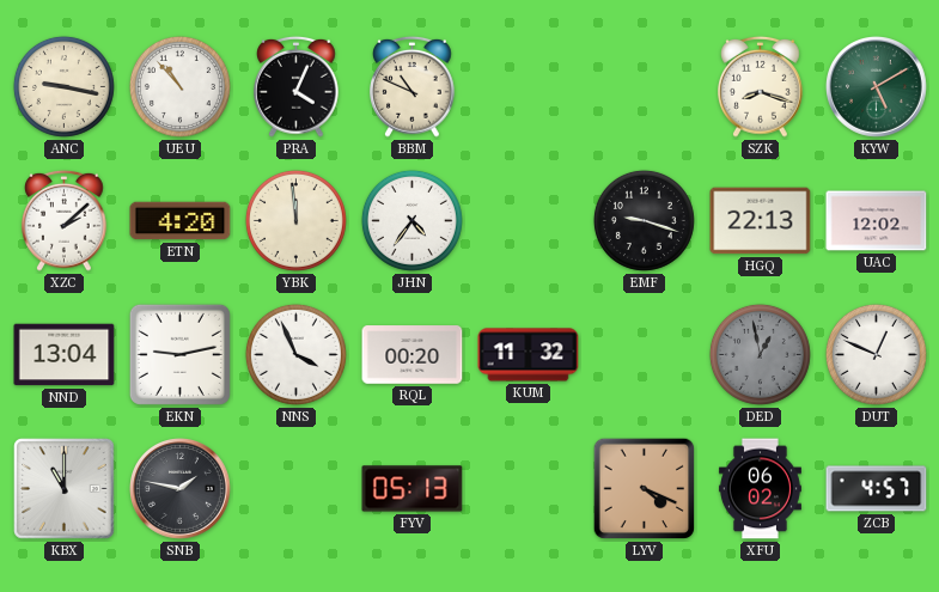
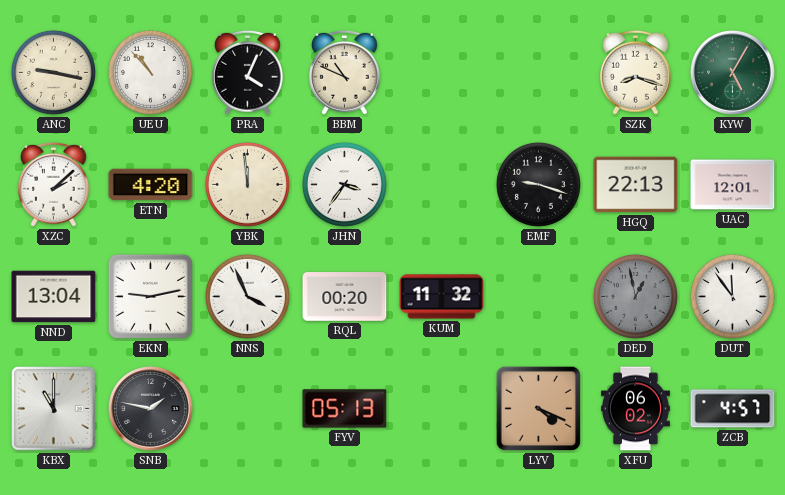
KYW: 5:10 -> 5:05 (733, 73)
JHN: 4:36 -> 3:36 (344, 184)
UAC: 12:02 -> 12:01 (733, 185)
DUT: 12:49 -> 11:54 (732, 296)
